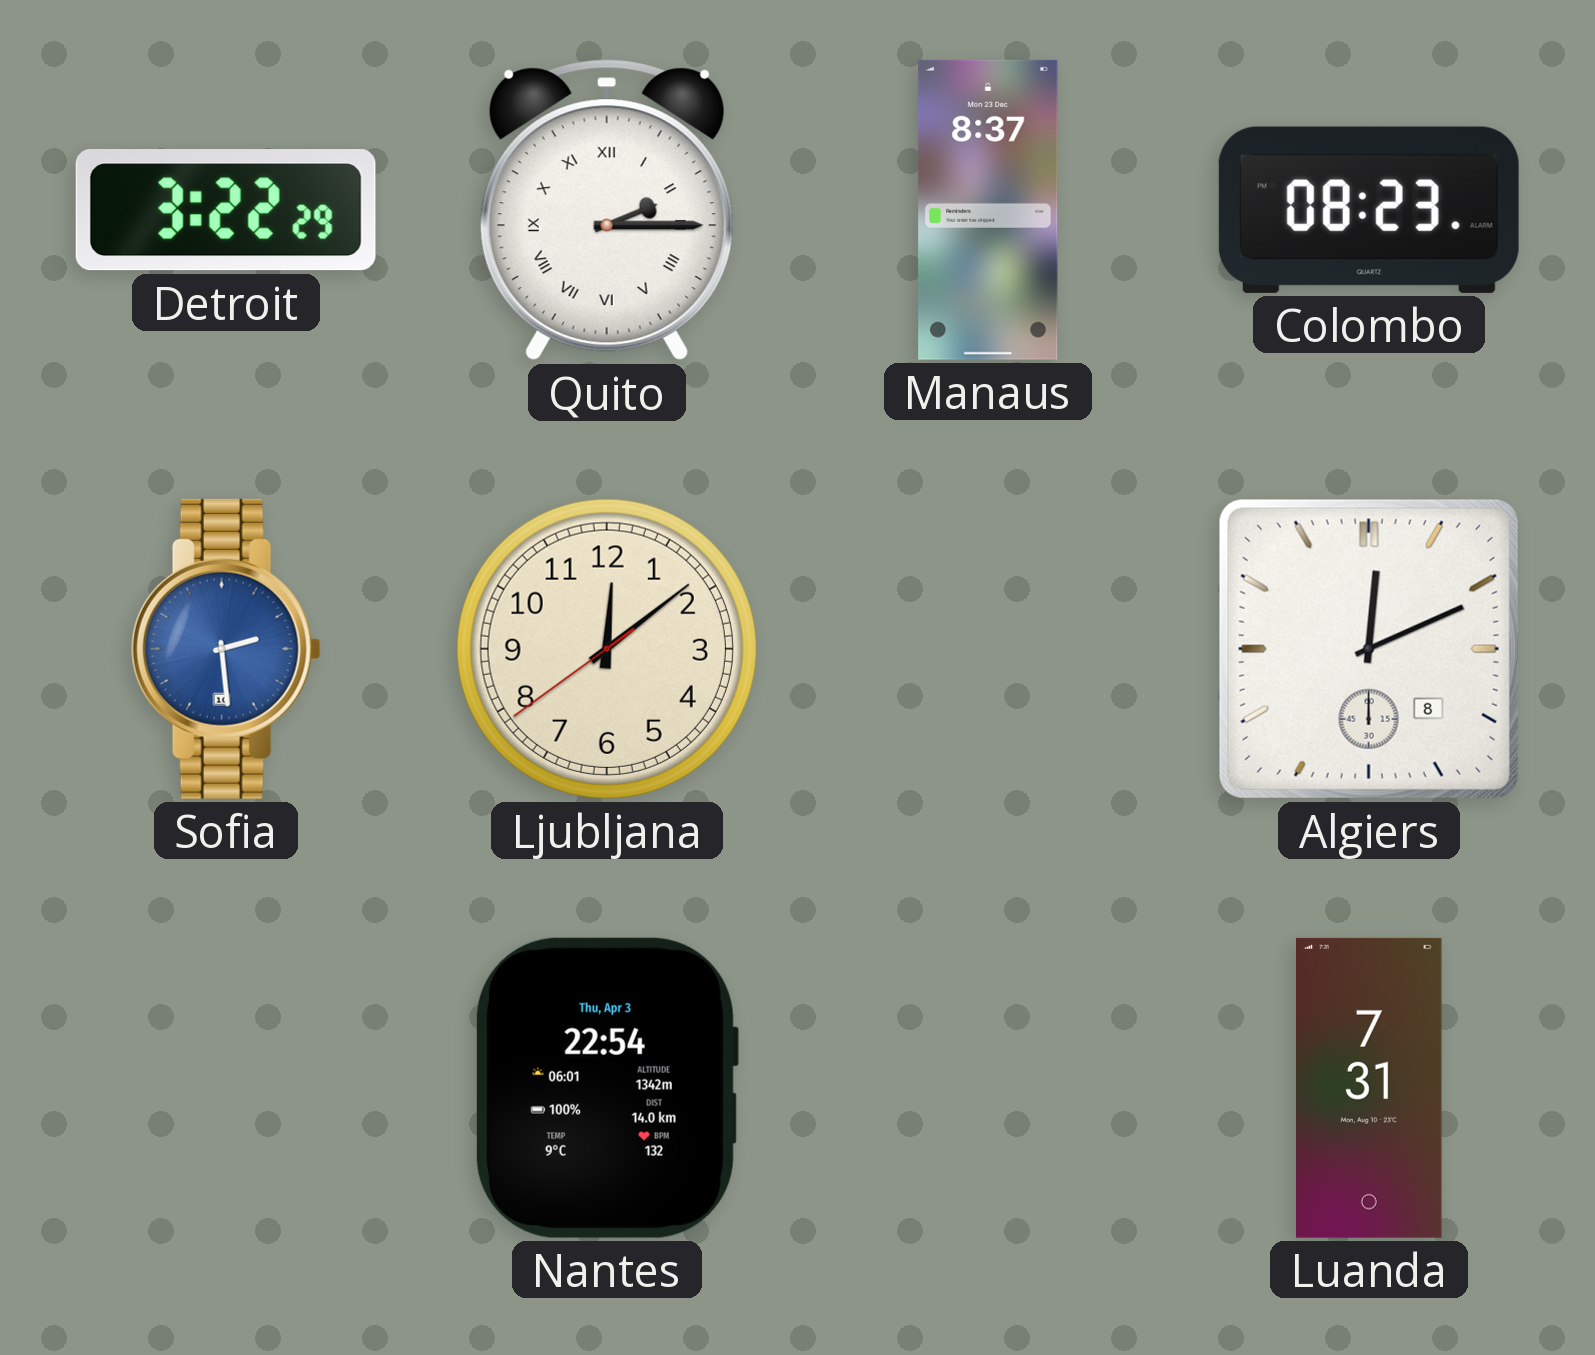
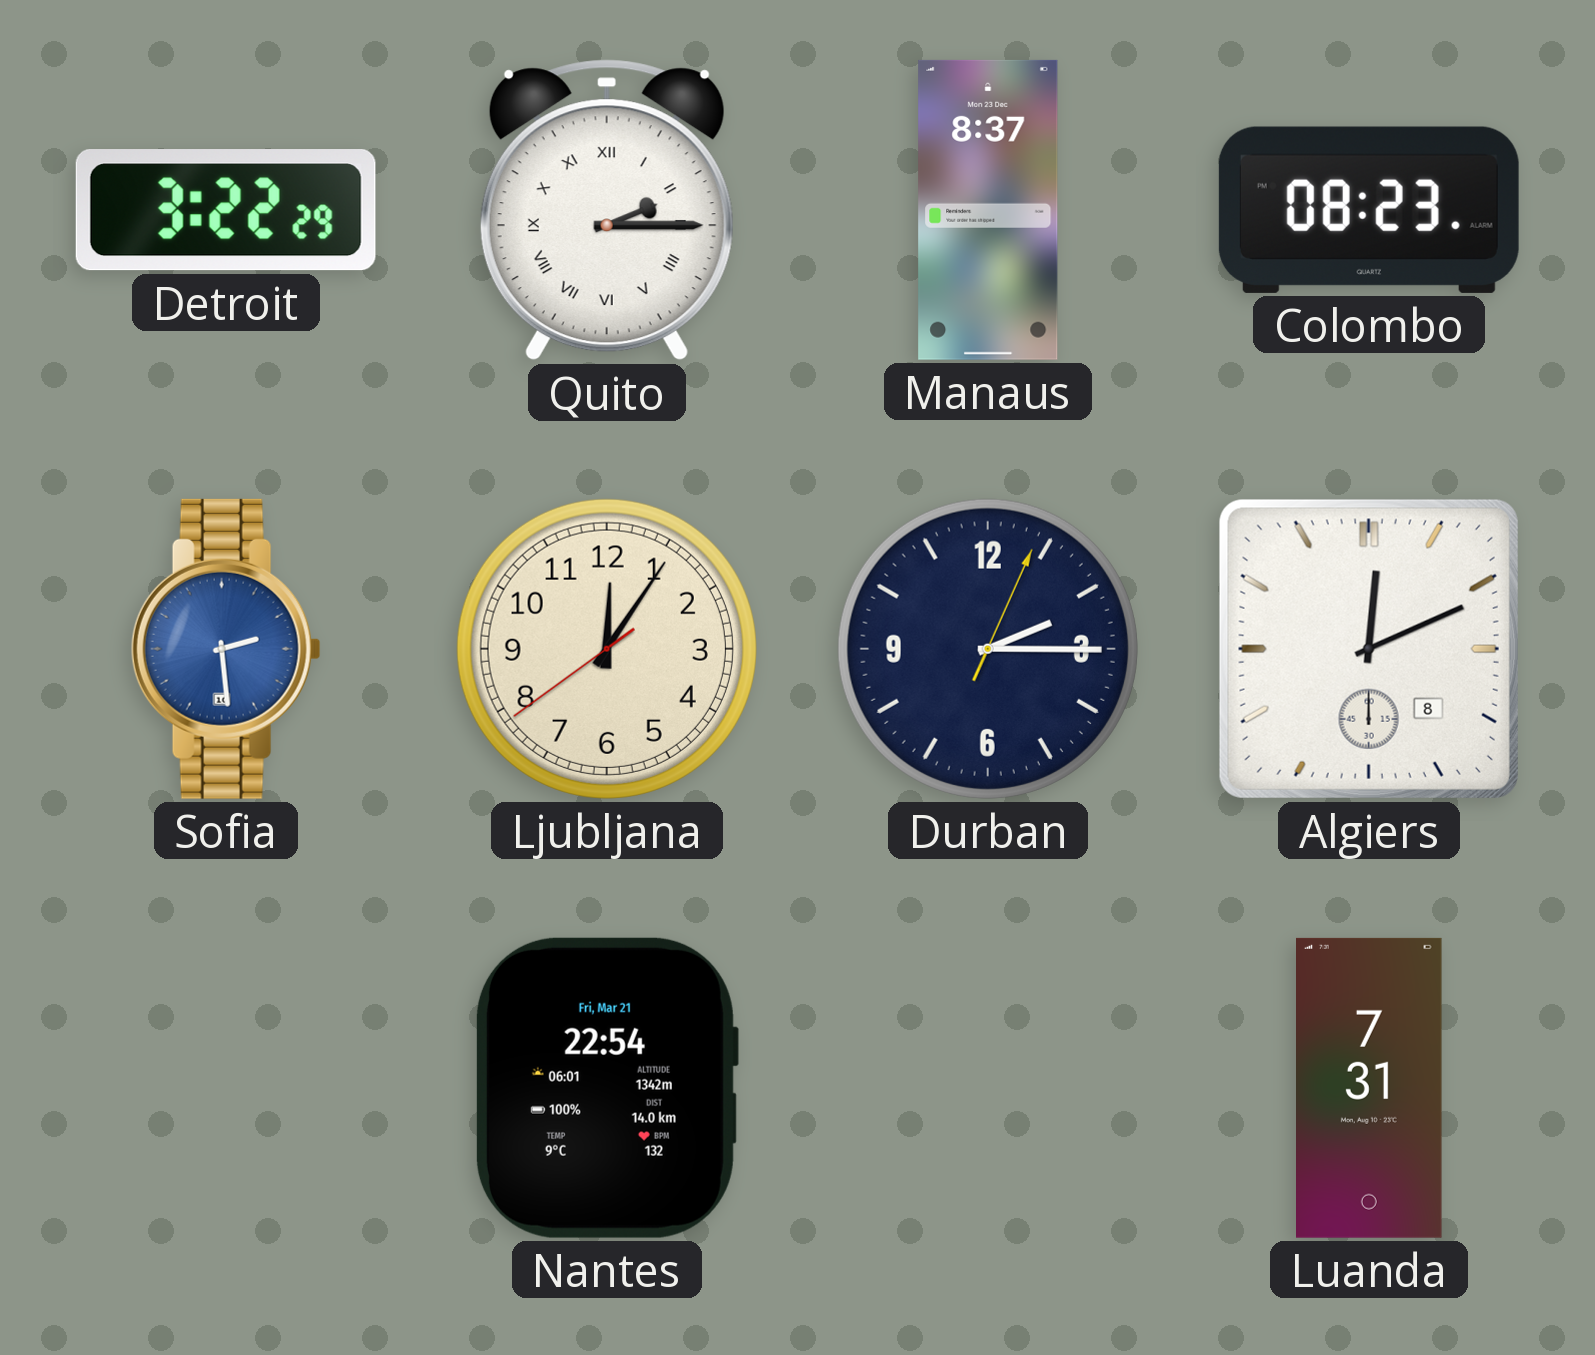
Ljubljana: 12:08 -> 12:05 (607, 649)
Durban: none -> 2:15 (988, 649)
Nantes date: Thu, Apr 3 -> Fri, Mar 21 (606, 1088)
